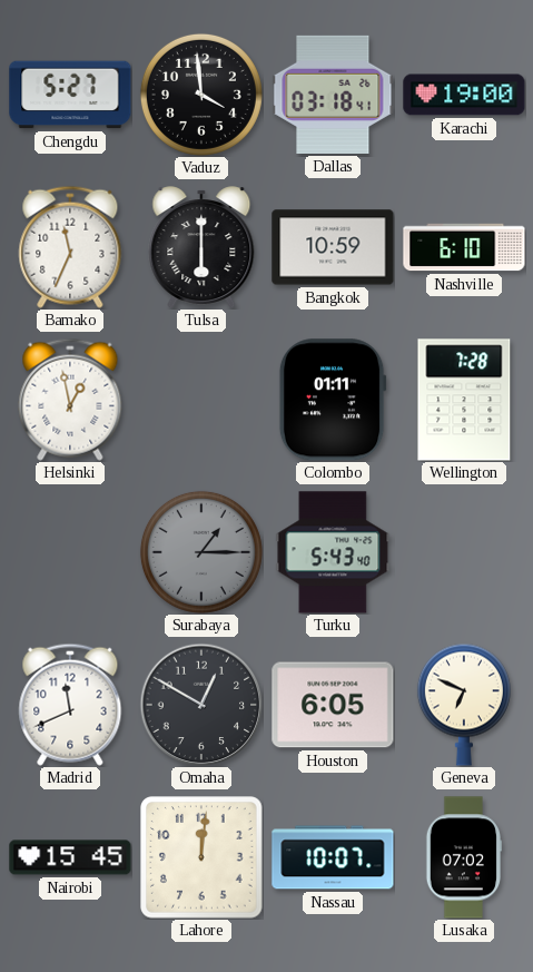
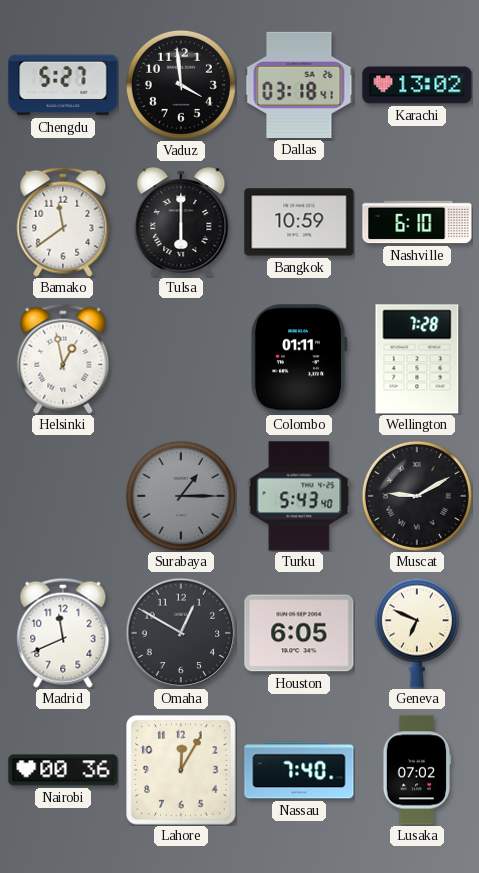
Karachi: 19:00 -> 13:02 (417, 85)
Bamako: 11:34 -> 11:39 (63, 222)
Muscat: none -> 9:10 (417, 496)
Nairobi: 15:45 -> 00:36 (63, 770)
Lahore: 12:01 -> 12:05 (181, 770)
Nassau: 10:07 -> 7:40 (299, 770)
